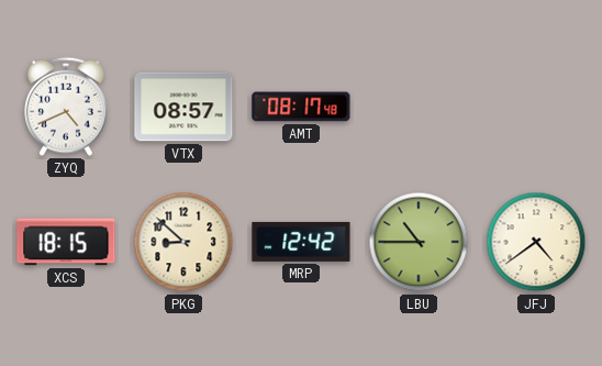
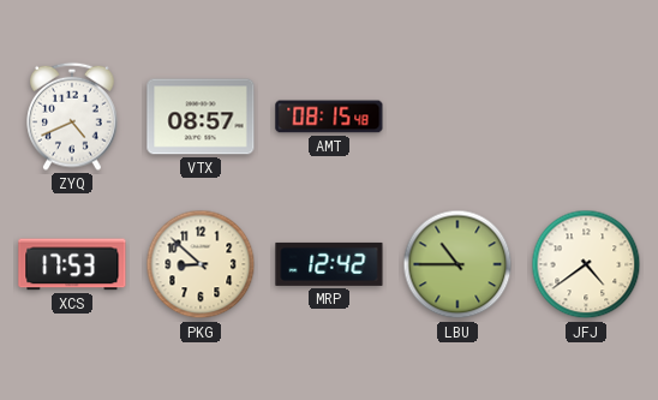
AMT: 08:17 -> 08:15 (329, 117)
XCS: 18:15 -> 17:53 (72, 264)
